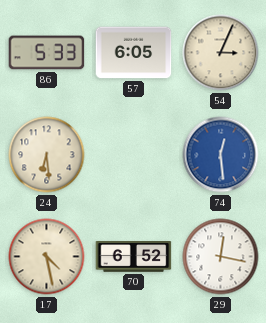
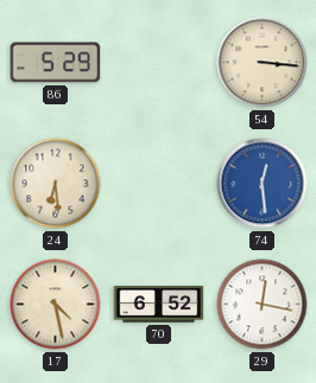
86: 5:33 -> 5:29 (56, 63)
57: 6:05 -> none (134, 53)
54: 3:04 -> 3:16 (263, 63)
